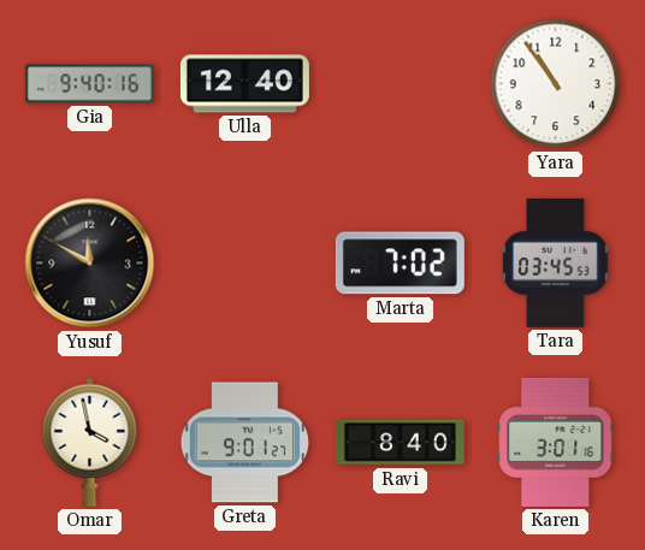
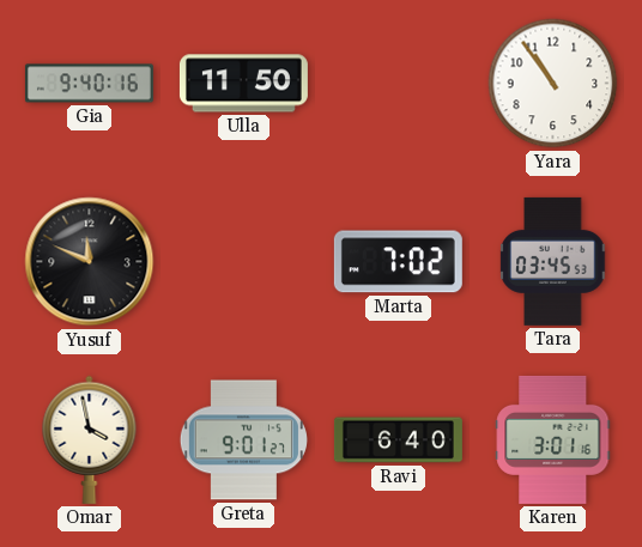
Ulla: 12:40 -> 11:50 (243, 84)
Yusuf: 11:50 -> 11:49 (90, 262)
Ravi: 8:40 -> 6:40 (398, 440)
